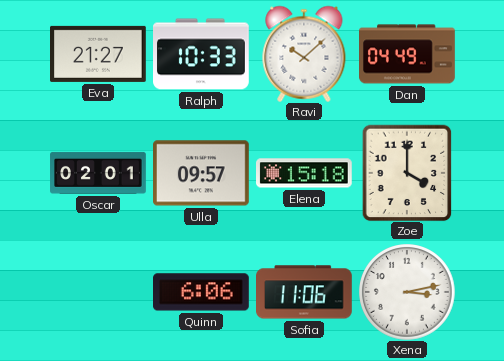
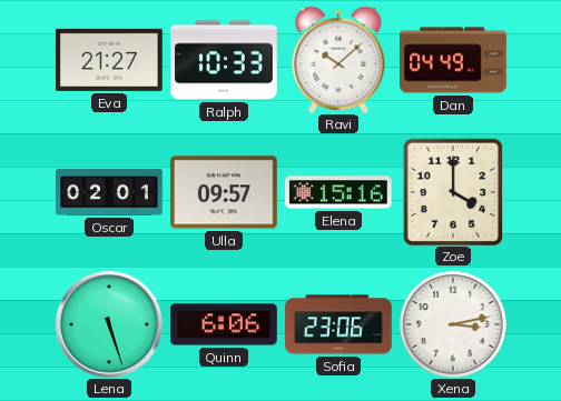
Elena: 15:18 -> 15:16 (339, 192)
Lena: none -> 5:27 (109, 324)
Sofia: 11:06 -> 23:06 (339, 324)
